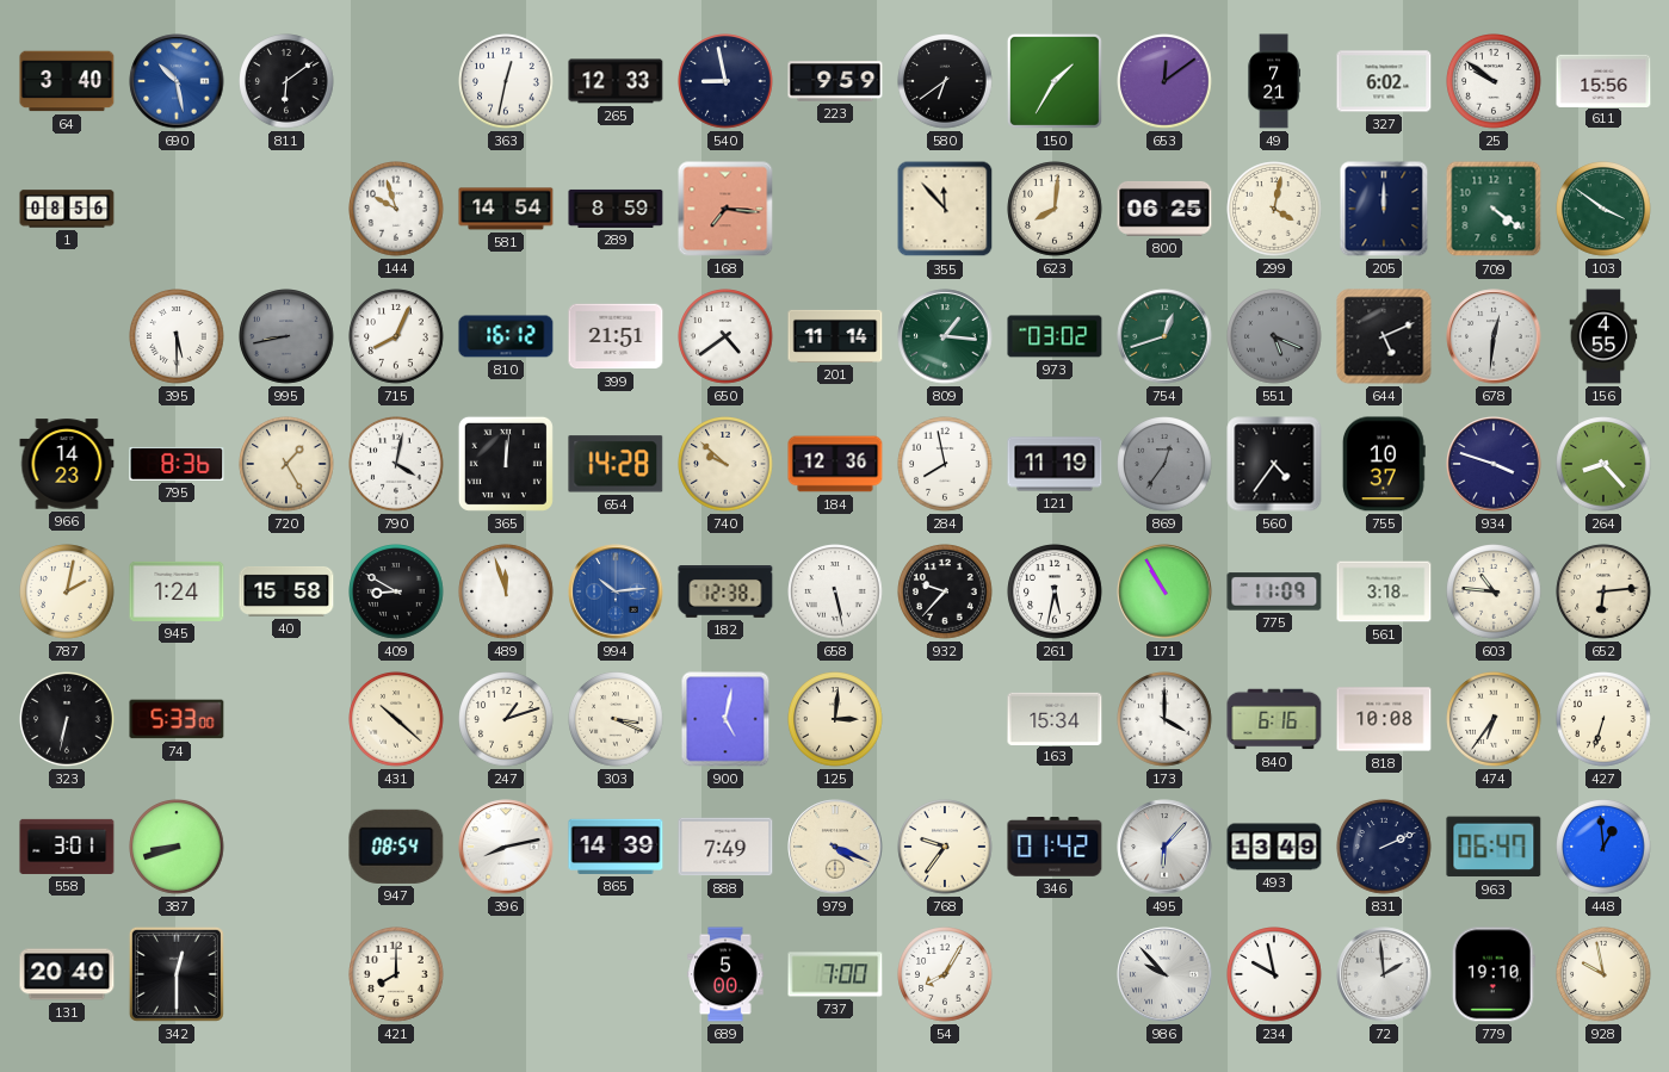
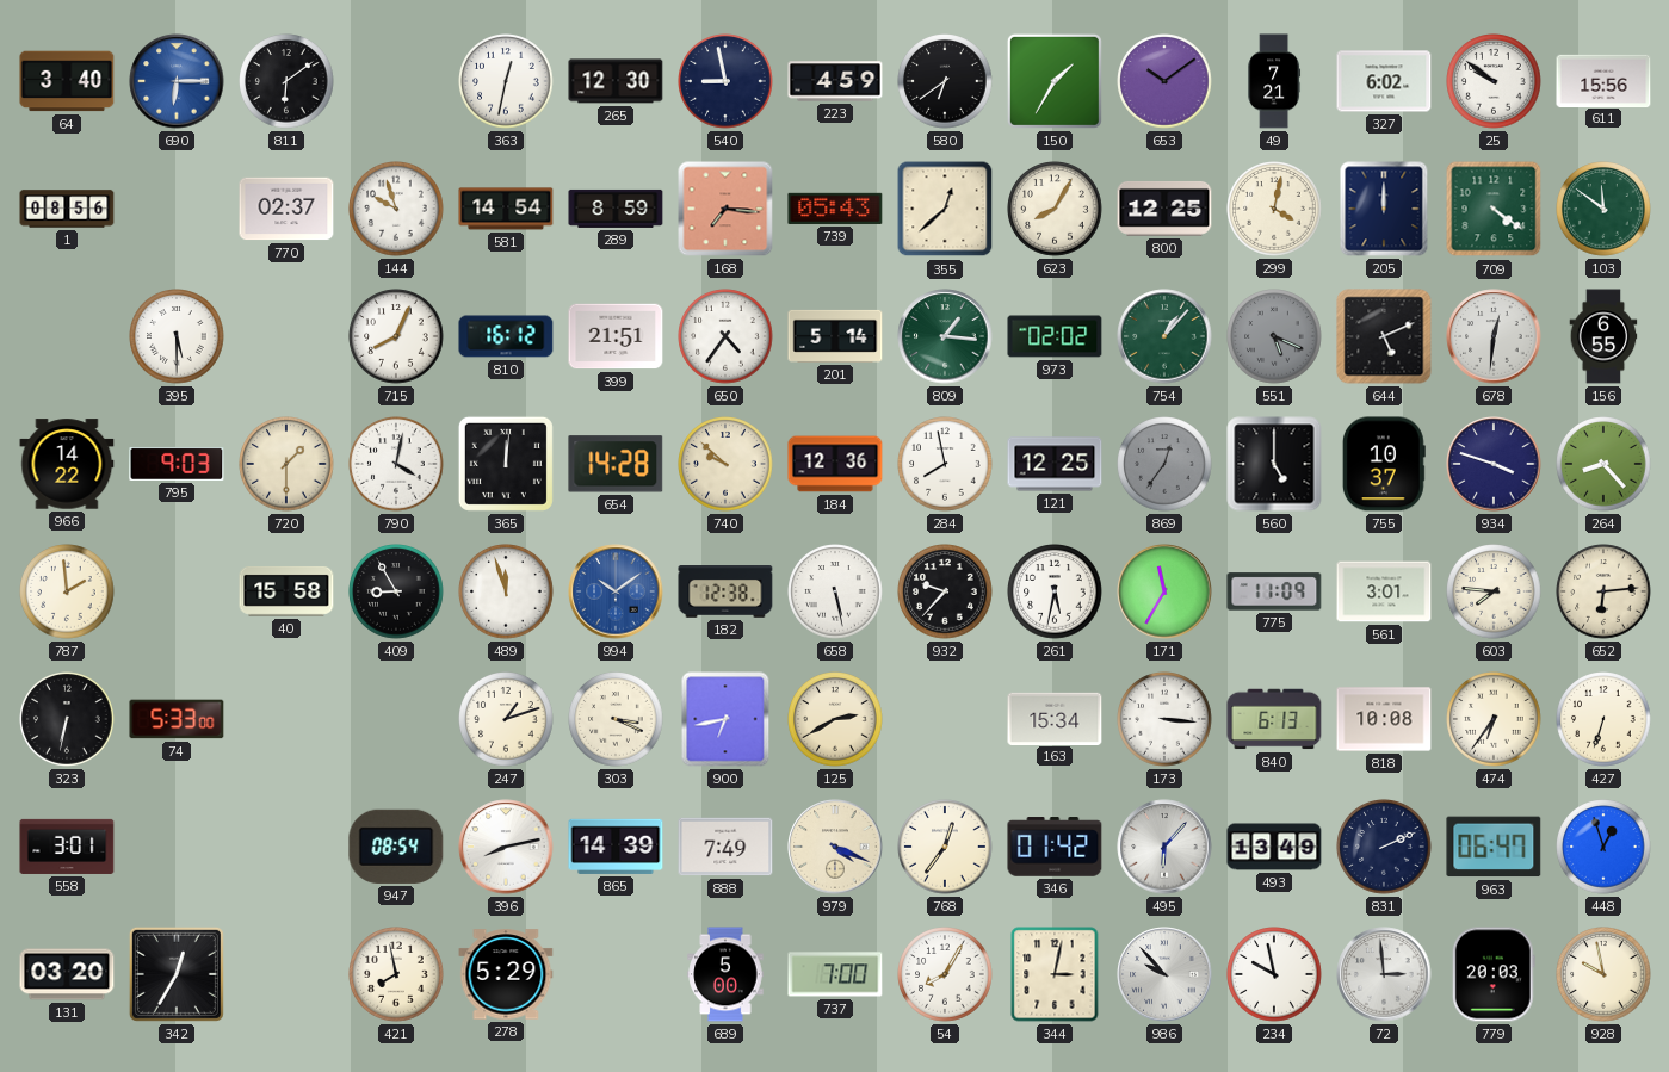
690: 10:28 -> 6:15 (177, 81)
265: 12:33 -> 12:30 (616, 81)
223: 9:59 -> 4:59 (835, 81)
653: 12:09 -> 10:09 (1164, 81)
770: none -> 02:37 (286, 209)
739: none -> 05:43 (835, 209)
355: 11:53 -> 12:38 (945, 209)
623: 8:01 -> 8:05 (1055, 209)
800: 06:25 -> 12:25 (1164, 209)
103: 3:51 -> 11:51 (1603, 209)
995: 8:43 -> none (286, 336)
650: 4:39 -> 4:36 (725, 336)
201: 11:14 -> 5:14 (835, 336)
973: 03:02 -> 02:02 (1055, 336)
754: 12:42 -> 1:07 (1164, 336)
156: 4:55 -> 6:55 (1603, 336)
966: 14:23 -> 14:22 (67, 464)
795: 8:36 -> 9:03 (177, 464)
720: 1:25 -> 1:30 (286, 464)
121: 11:19 -> 12:25 (1055, 464)
560: 4:36 -> 5:00 (1274, 464)
787: 2:02 -> 1:59 (67, 591)
945: 1:24 -> none (177, 591)
409: 8:50 -> 8:55 (396, 591)
994: 10:14 -> 10:09 (616, 591)
171: 10:55 -> 11:35 (1164, 591)
561: 3:18 -> 3:01 (1384, 591)
603: 10:46 -> 7:46 (1494, 591)
431: 10:22 -> none (396, 719)
900: 5:02 -> 6:43 (725, 719)
125: 3:01 -> 2:40 (835, 719)
173: 4:00 -> 3:16 (1164, 719)
840: 6:16 -> 6:13 (1274, 719)
387: 8:42 -> none (177, 847)
768: 9:36 -> 12:36 (945, 847)
448: 12:59 -> 12:57 (1603, 847)
131: 20:40 -> 03:20 (67, 974)
342: 12:30 -> 12:35 (177, 974)
421: 8:00 -> 7:58 (396, 974)
278: none -> 5:29 (506, 974)
344: none -> 3:02 (1055, 974)
72: 1:59 -> 2:59 (1384, 974)
779: 19:10 -> 20:03 (1494, 974)
